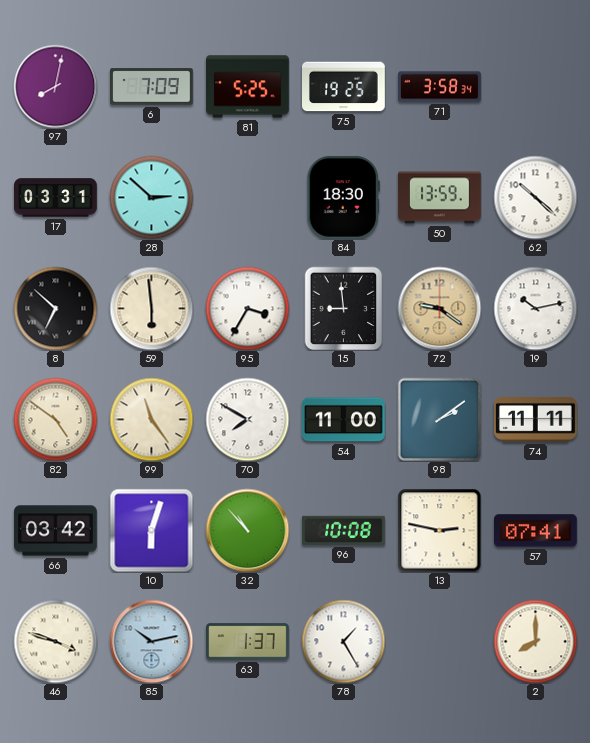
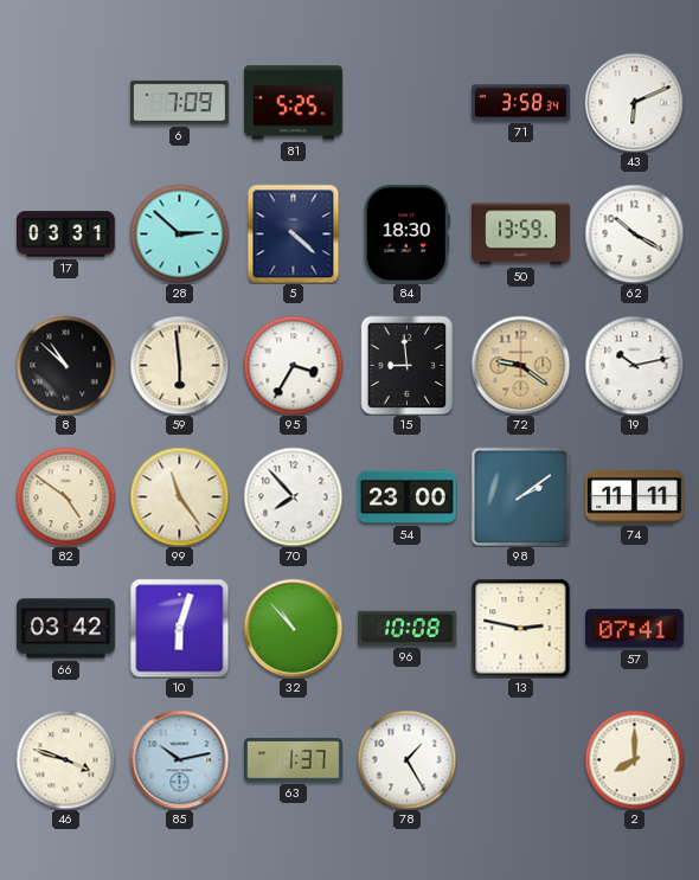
97: 8:02 -> none (55, 86)
75: 19:25 -> none (344, 87)
43: none -> 6:11 (634, 102)
5: none -> 4:22 (294, 233)
62: 10:22 -> 10:20 (634, 233)
8: 6:52 -> 10:52 (65, 365)
70: 7:50 -> 7:53 (293, 496)
54: 11:00 -> 23:00 (408, 497)
